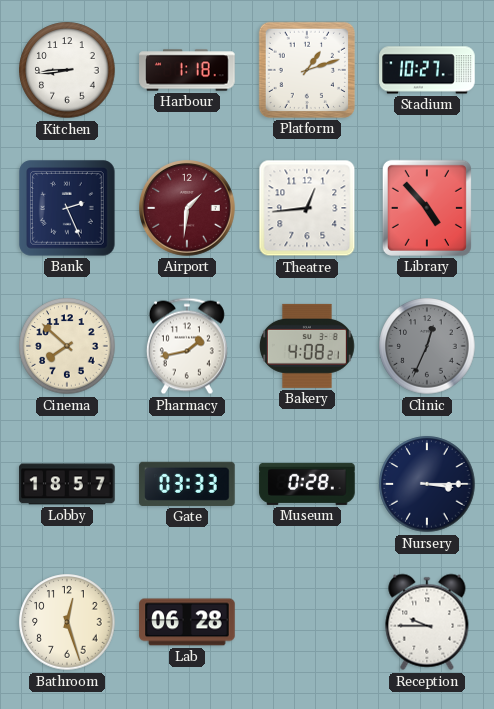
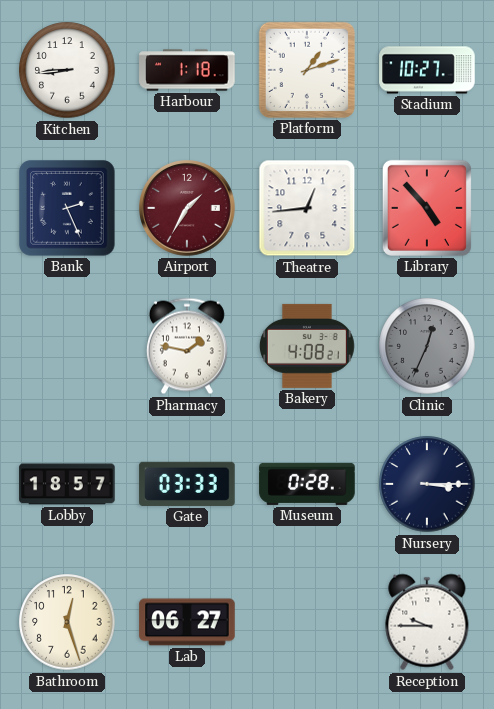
Airport: 1:31 -> 1:35 (188, 209)
Cinema: 7:52 -> none (67, 346)
Pharmacy: 1:43 -> 1:47 (187, 346)
Lab: 06:28 -> 06:27 (187, 622)
